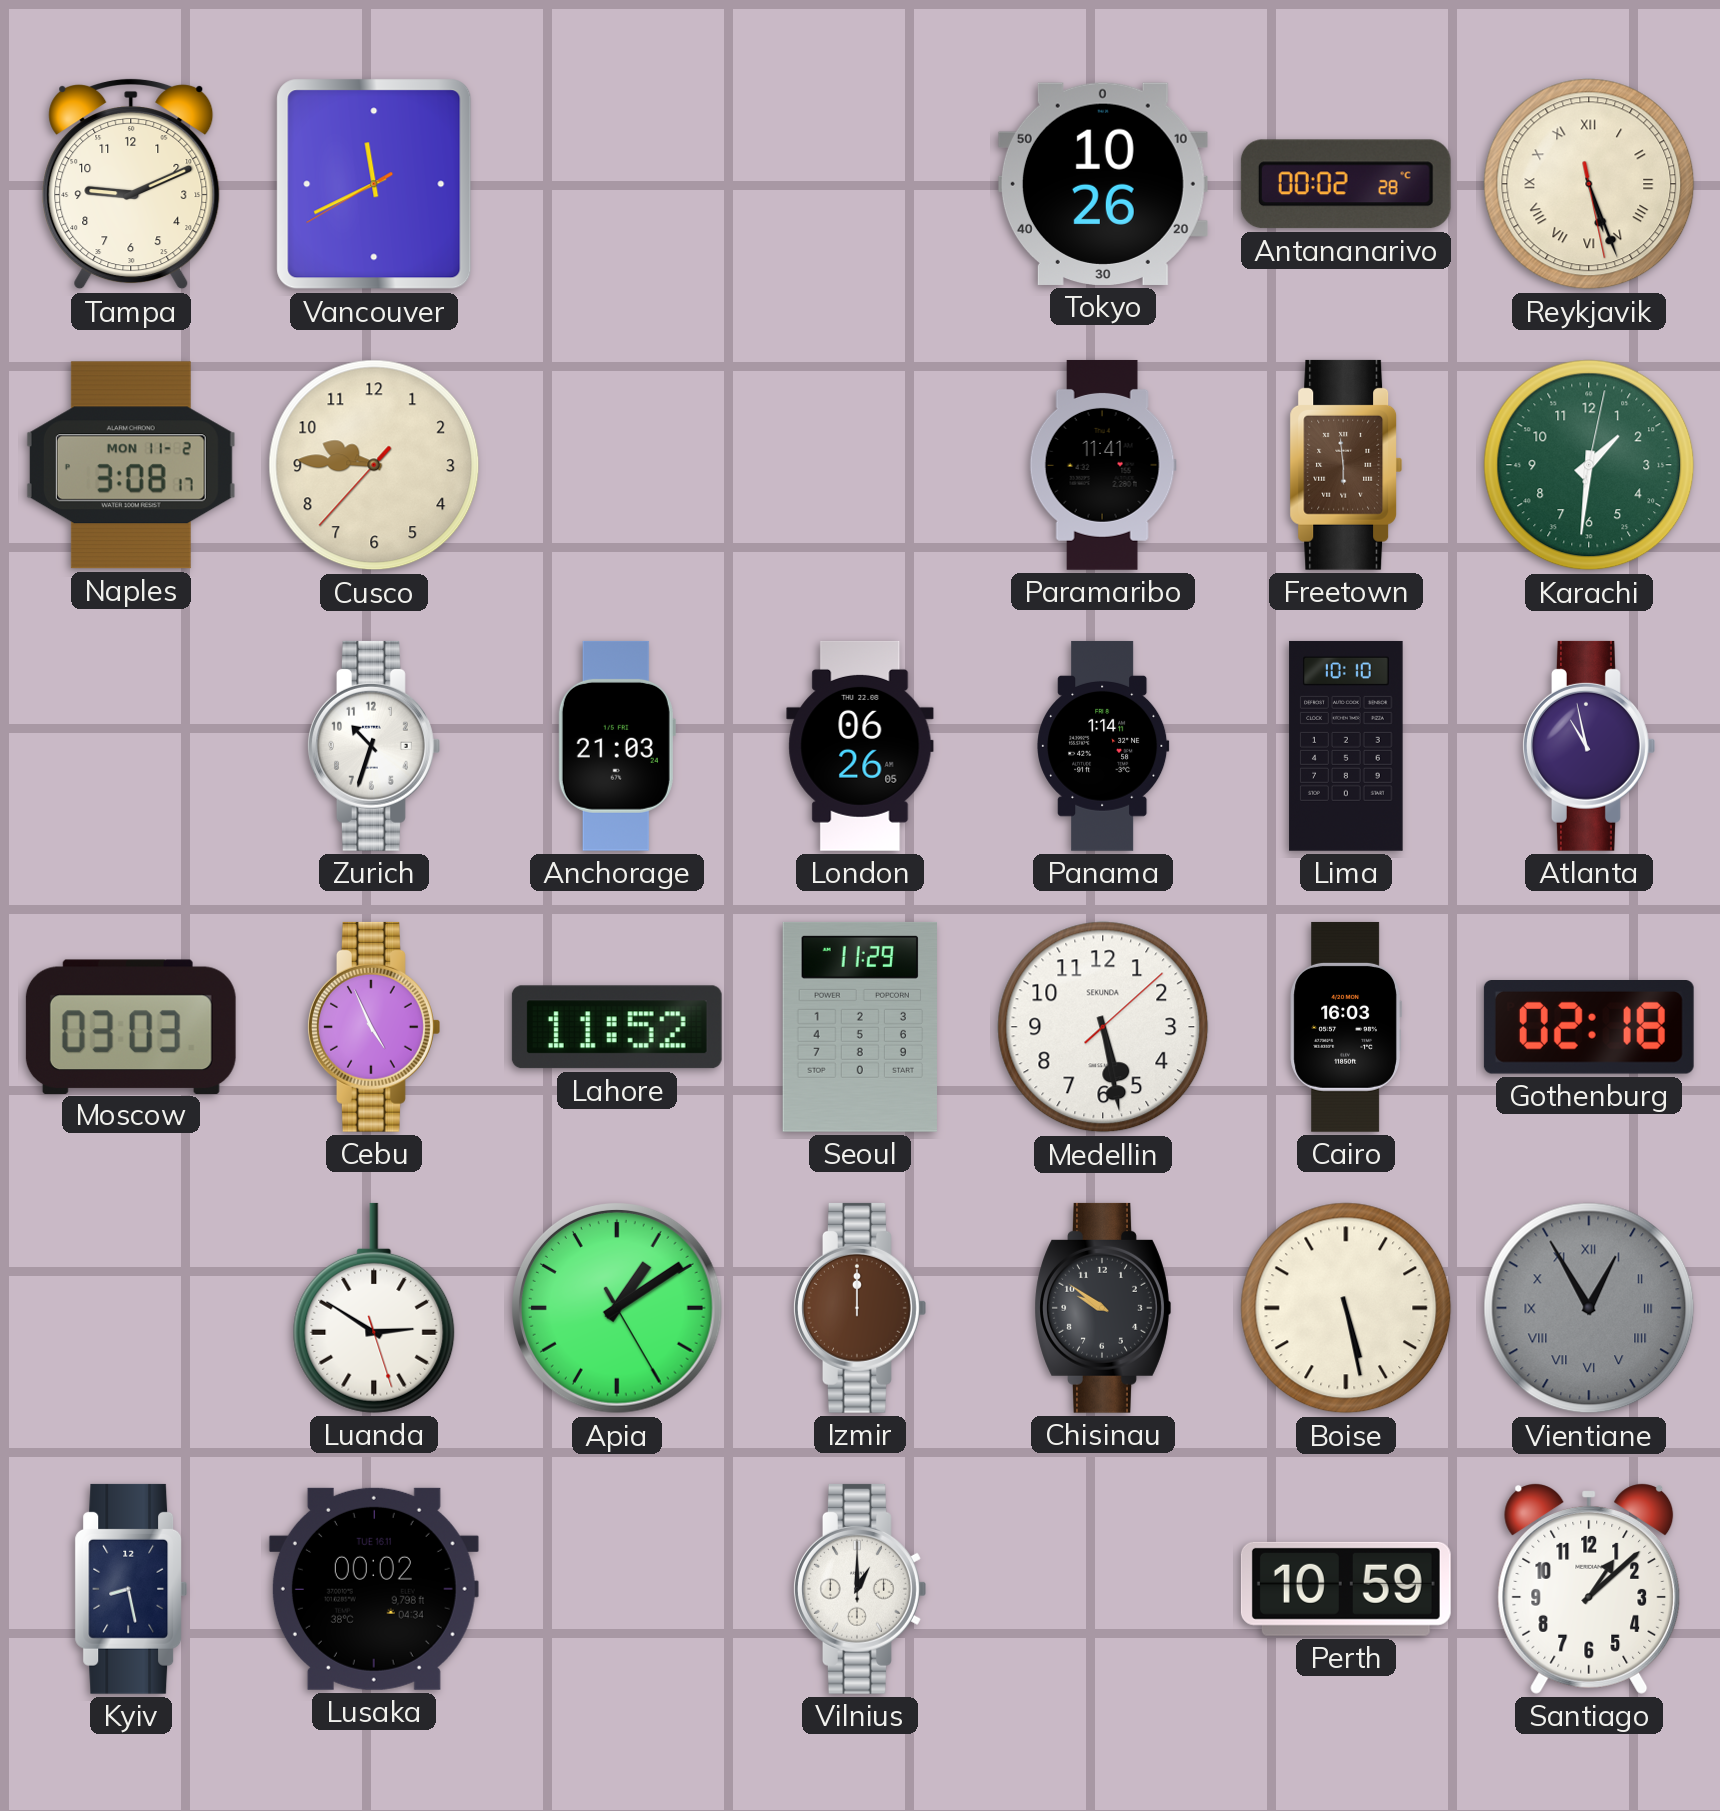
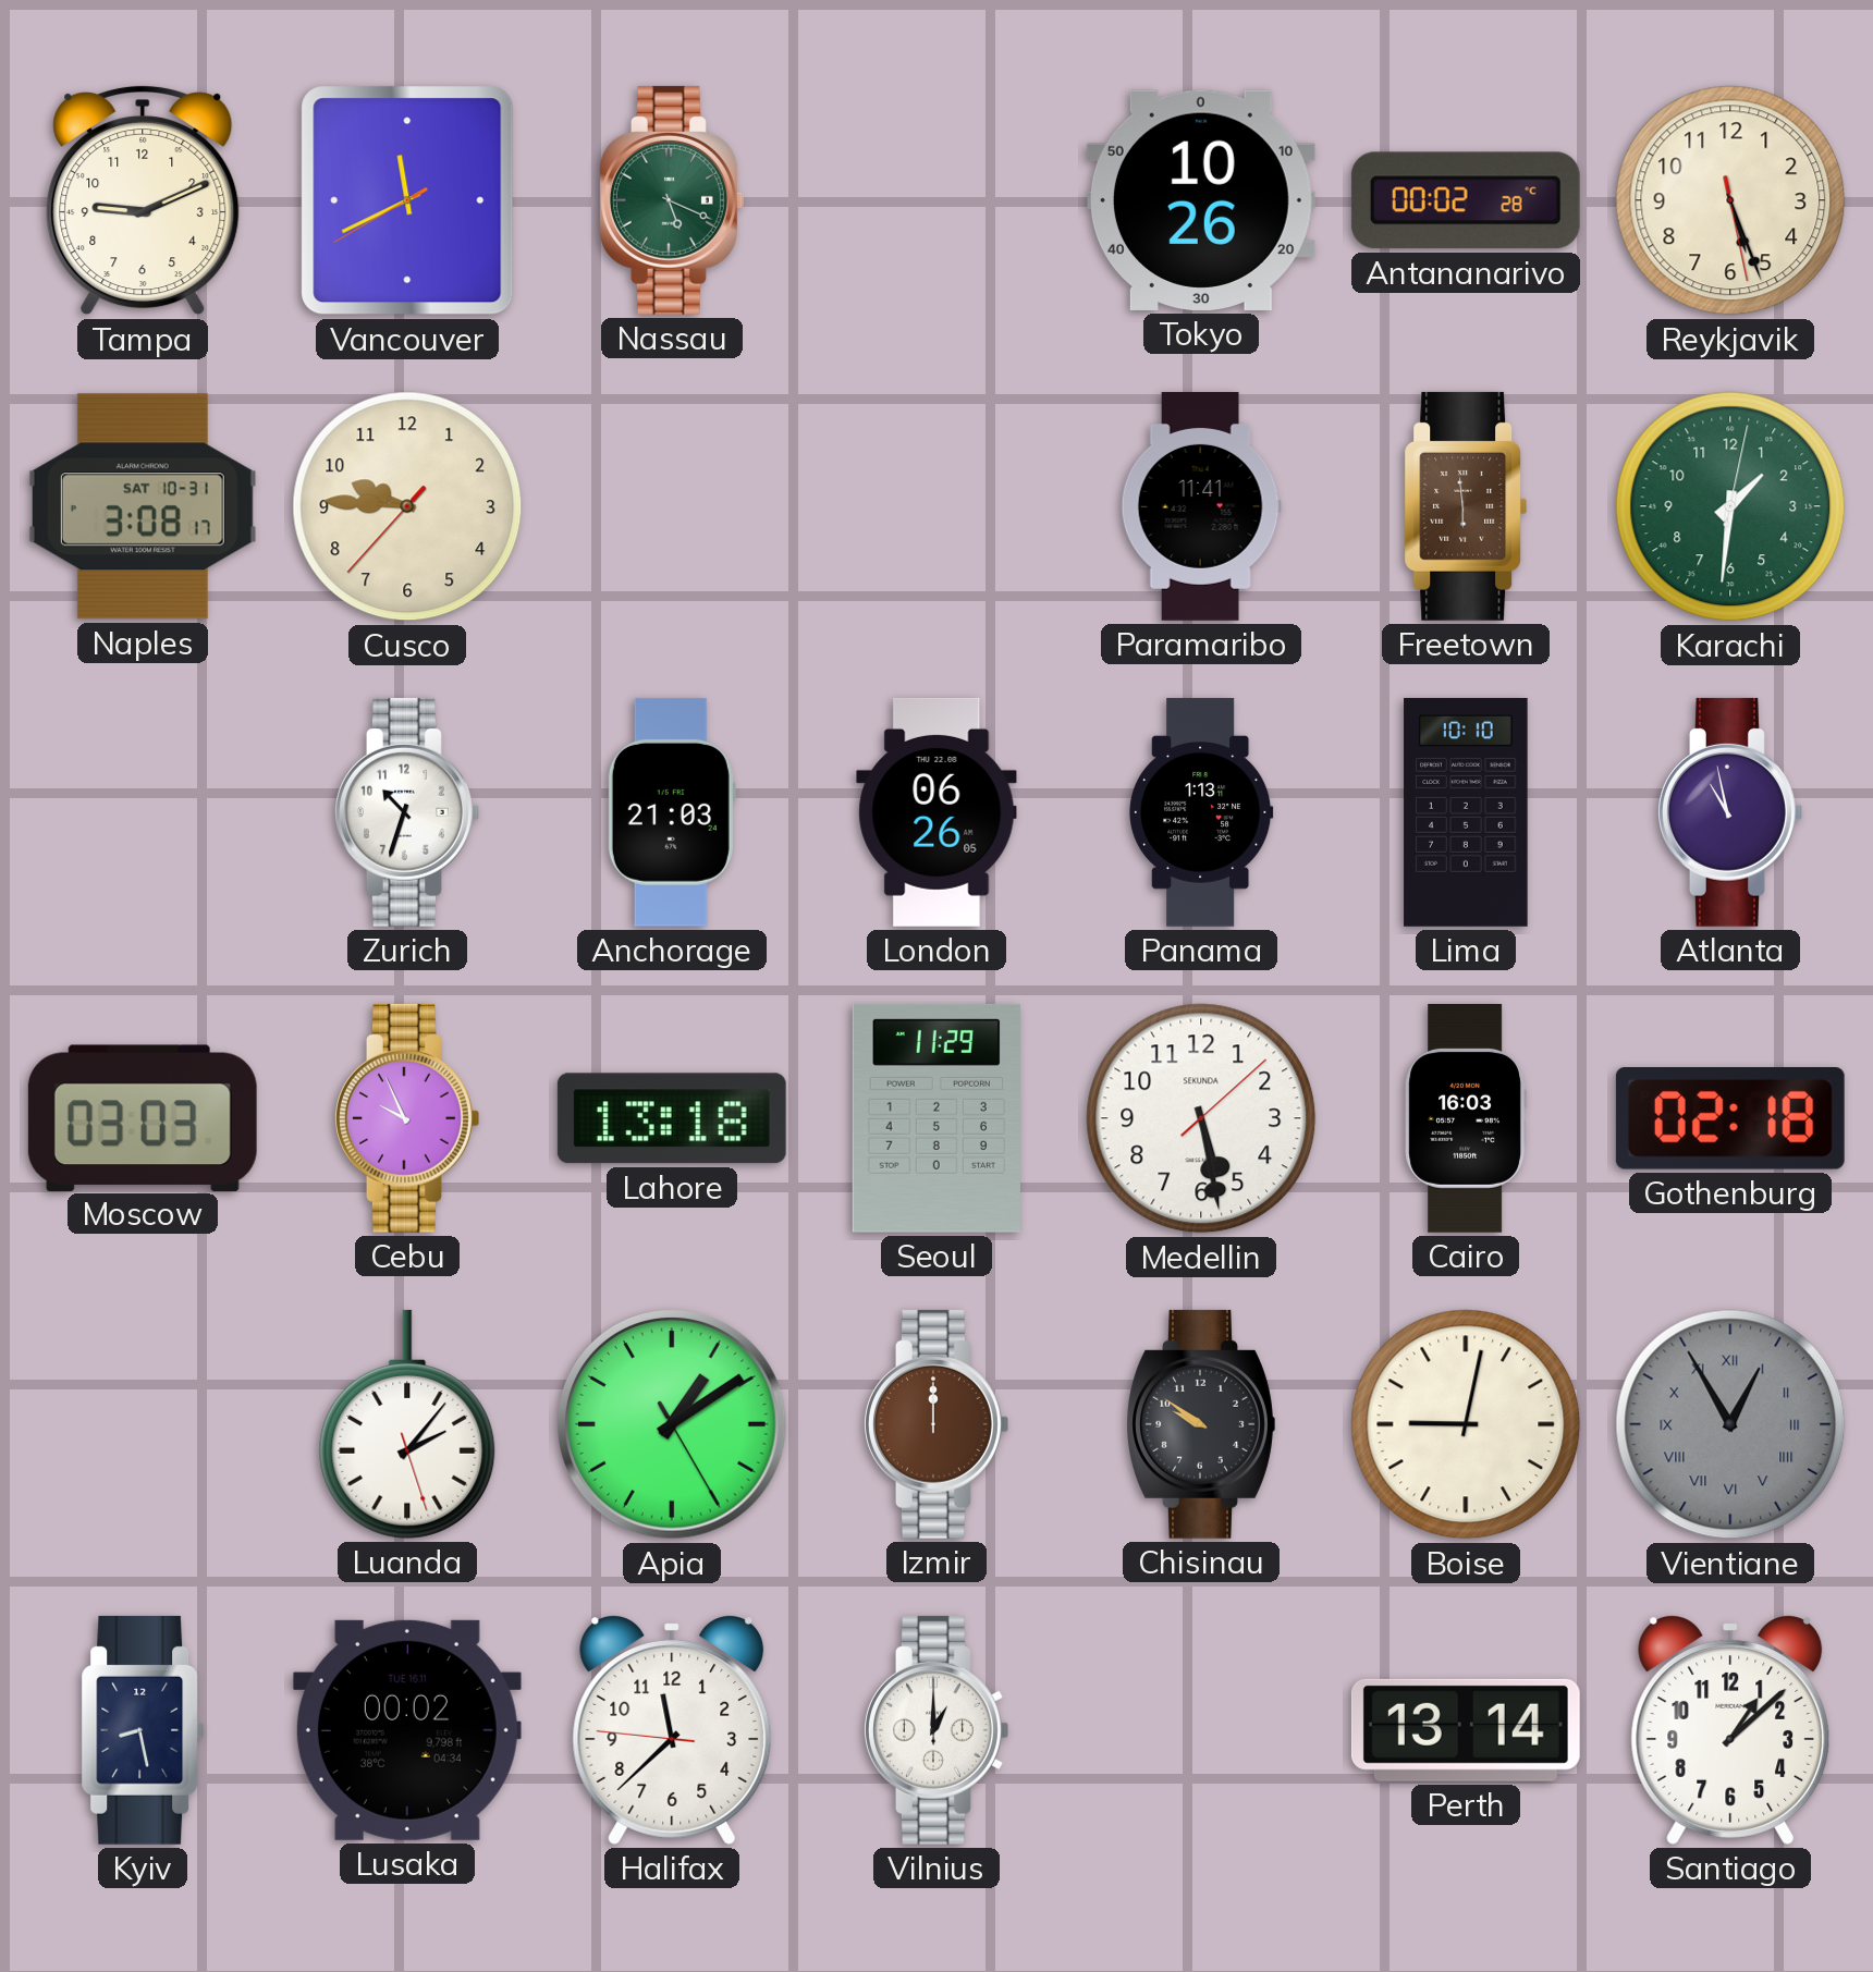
Nassau: none -> 5:19 (672, 200)
Reykjavik numerals: Roman -> Arabic (1730, 200)
Naples date: MON 11-2 -> SAT 10-31 (143, 506)
Panama: 1:14 -> 1:13 (1201, 812)
Cebu: 4:56 -> 9:56 (407, 1118)
Lahore: 11:52 -> 13:18 (672, 1118)
Luanda: 2:50 -> 2:06 (407, 1424)
Boise: 5:28 -> 9:02 (1466, 1424)
Halifax: none -> 11:37 (672, 1730)
Perth: 10:59 -> 13:14 (1466, 1730)
